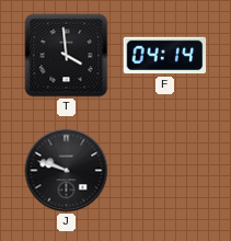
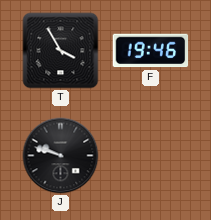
T: 3:59 -> 3:55 (61, 51)
F: 04:14 -> 19:46 (151, 51)
